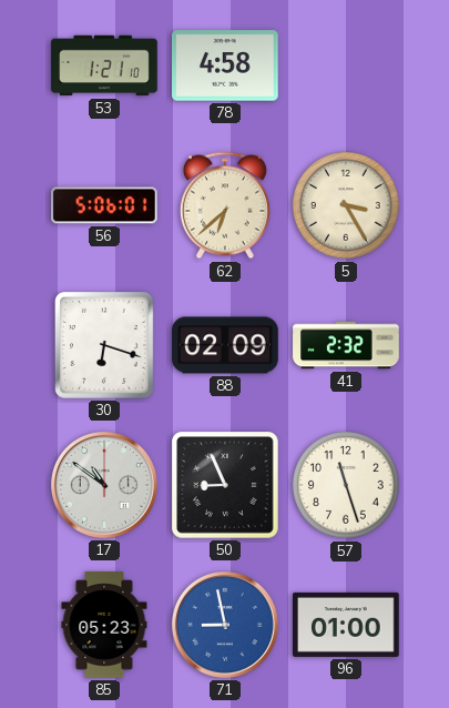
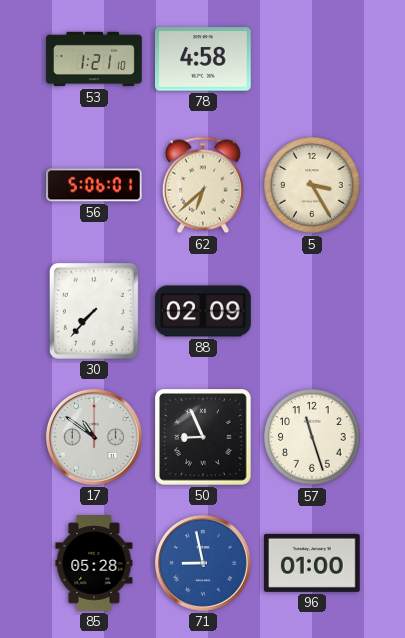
30: 6:18 -> 7:37 (94, 311)
41: 2:32 -> none (346, 345)
85: 05:23 -> 05:28 (94, 563)
